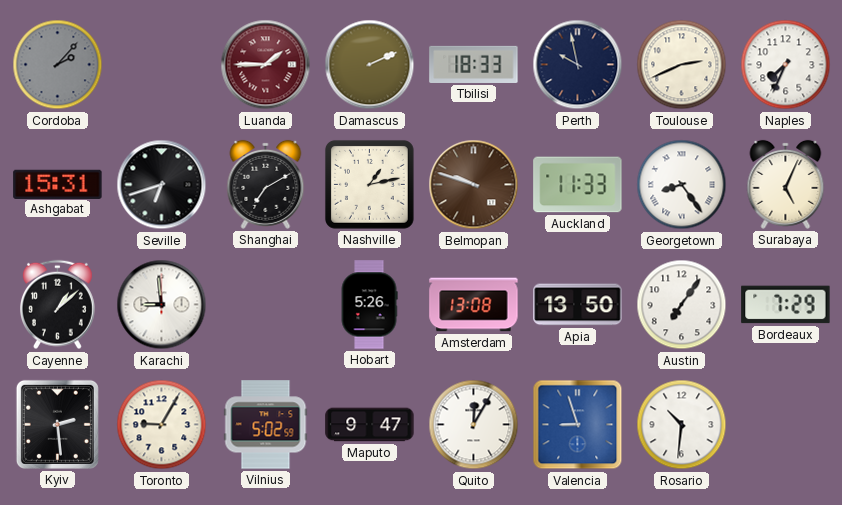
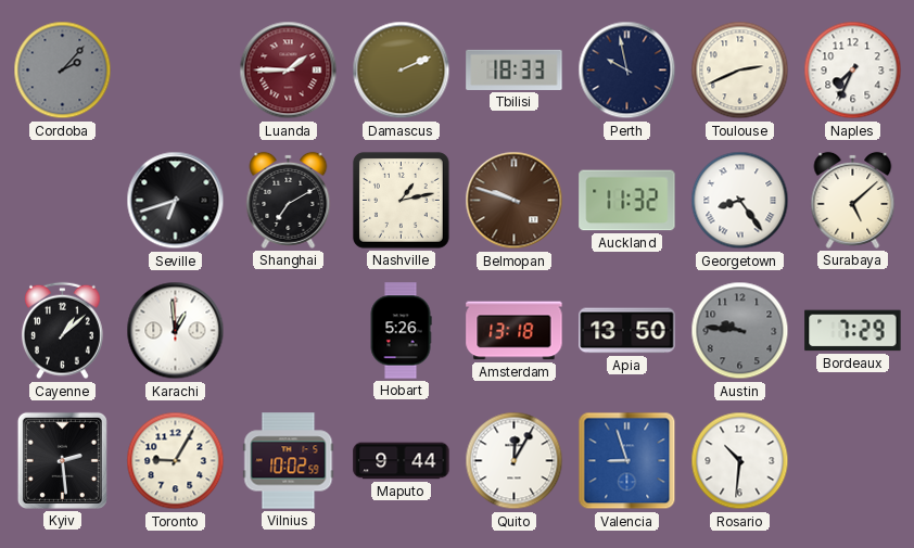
Ashgabat: 15:31 -> none (58, 184)
Auckland: 11:33 -> 11:32 (627, 201)
Surabaya: 5:04 -> 5:08 (853, 200)
Karachi: 8:59 -> 12:59 (176, 331)
Amsterdam: 13:08 -> 13:18 (515, 331)
Austin: 7:06 -> 9:46 (740, 331)
Austin dial: white -> grey (740, 331)
Vilnius: 5:02 -> 10:02 (289, 461)
Maputo: 9:47 -> 9:44 (402, 461)
